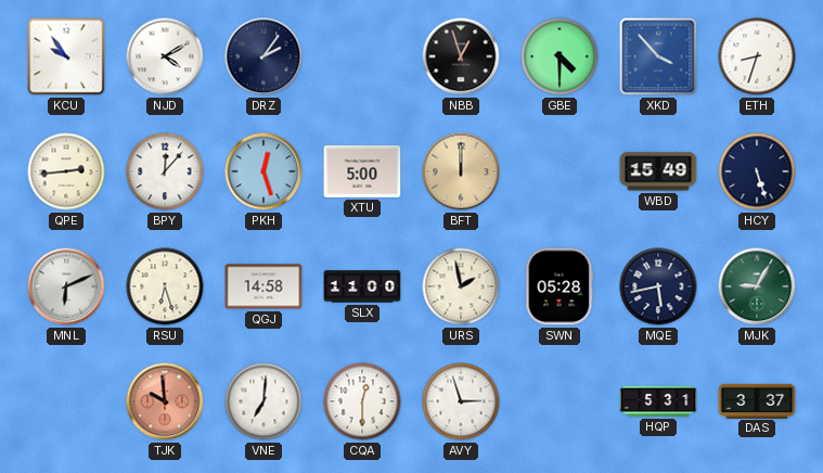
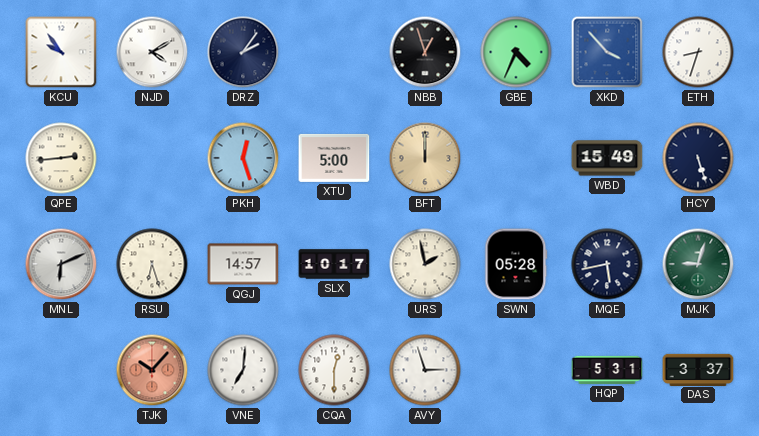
GBE: 4:30 -> 4:34 (516, 52)
BPY: 12:07 -> none (165, 171)
QGJ: 14:58 -> 14:57 (243, 264)
SLX: 11:00 -> 10:17 (334, 264)
MJK: 9:05 -> 9:03 (698, 264)
TJK: 9:59 -> 10:07 (152, 370)
